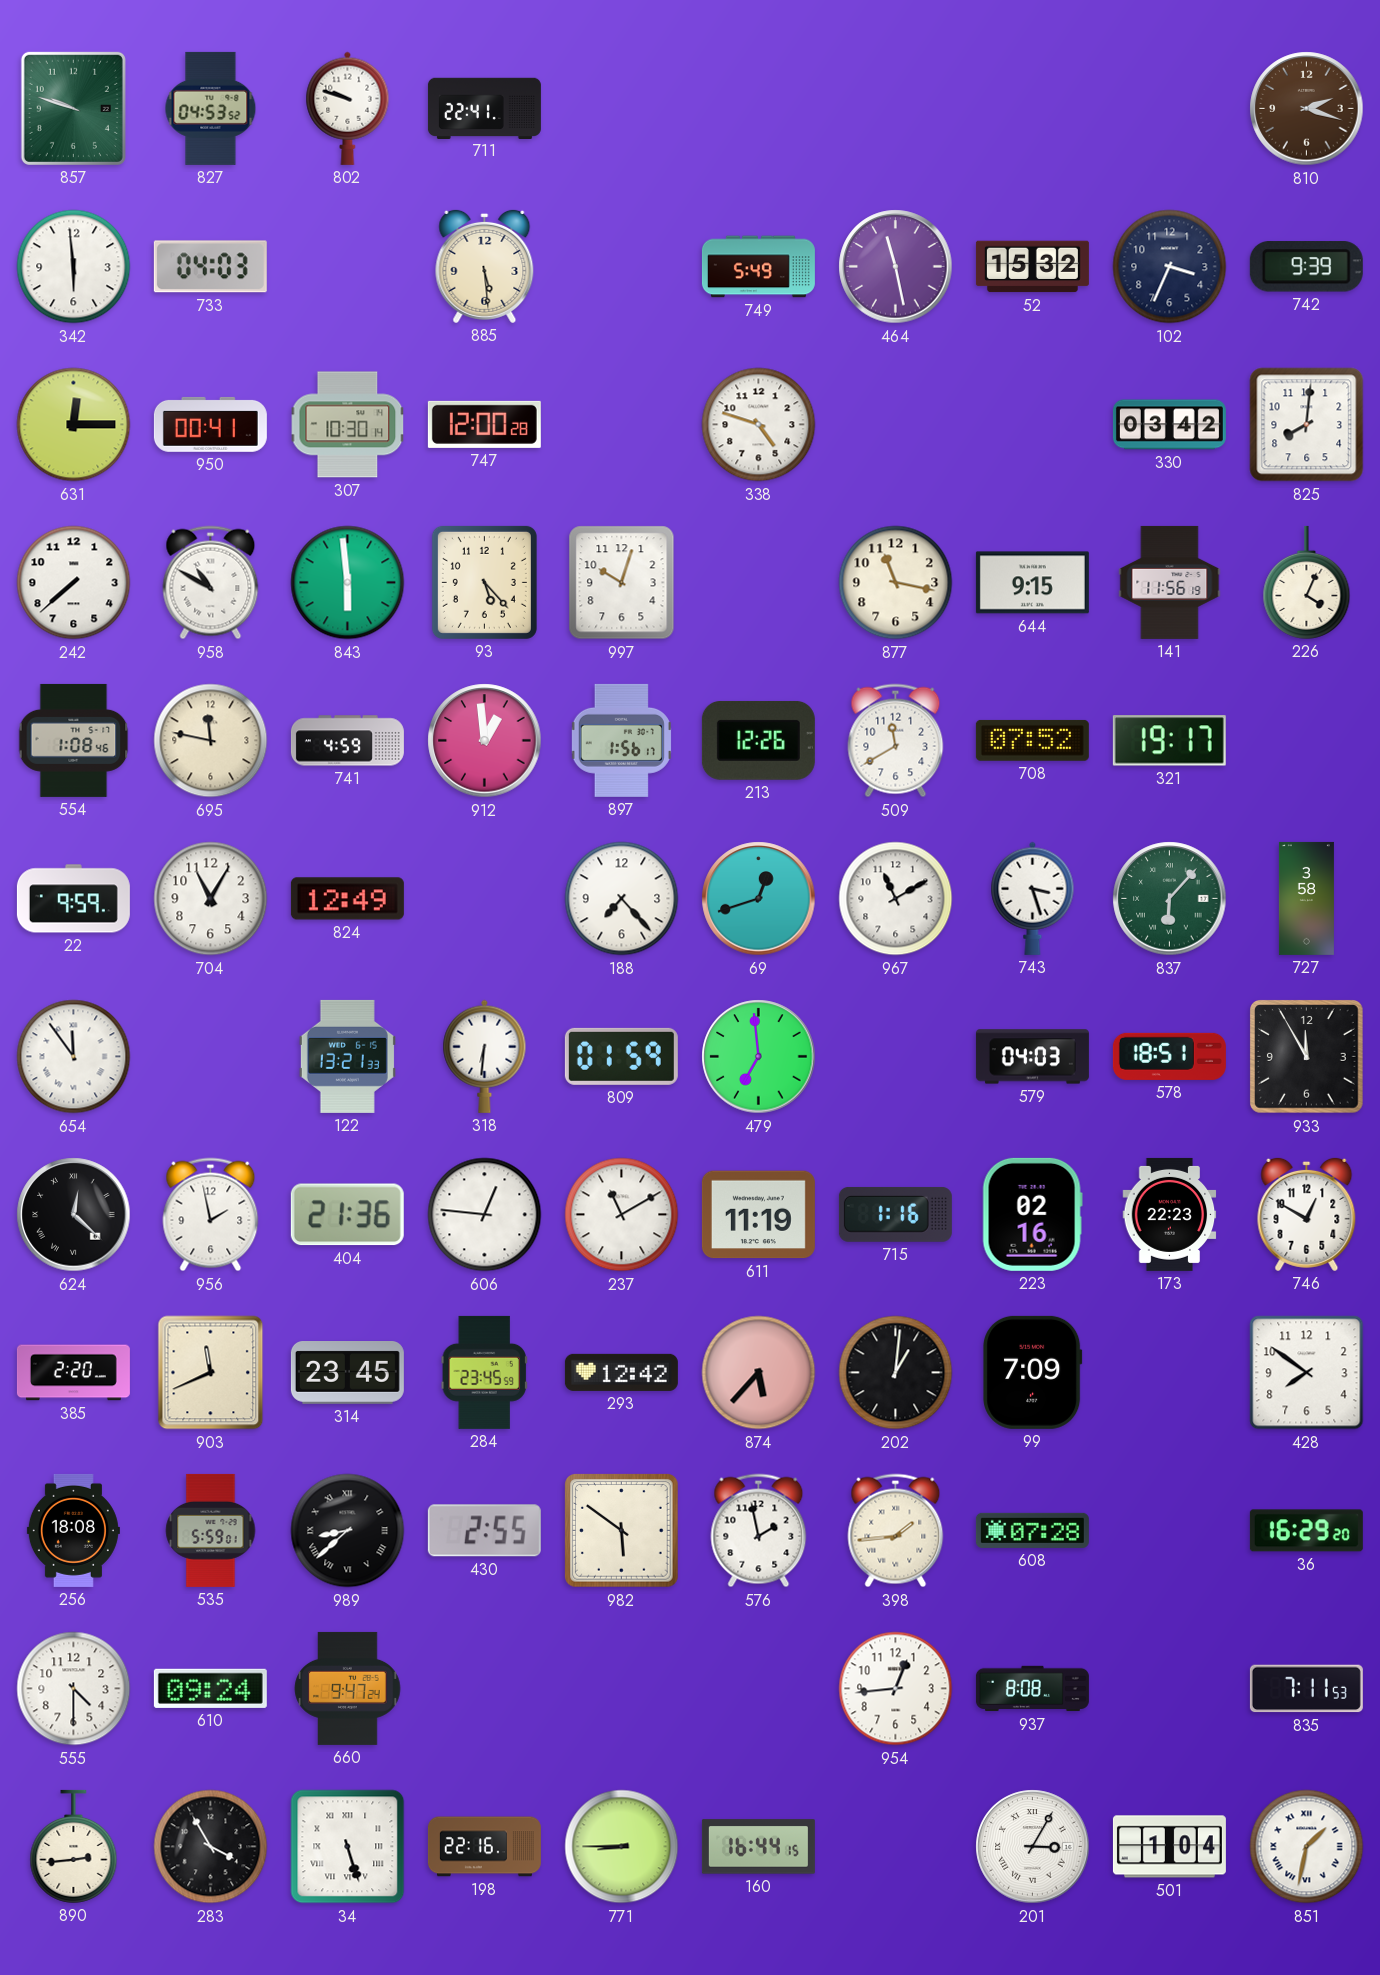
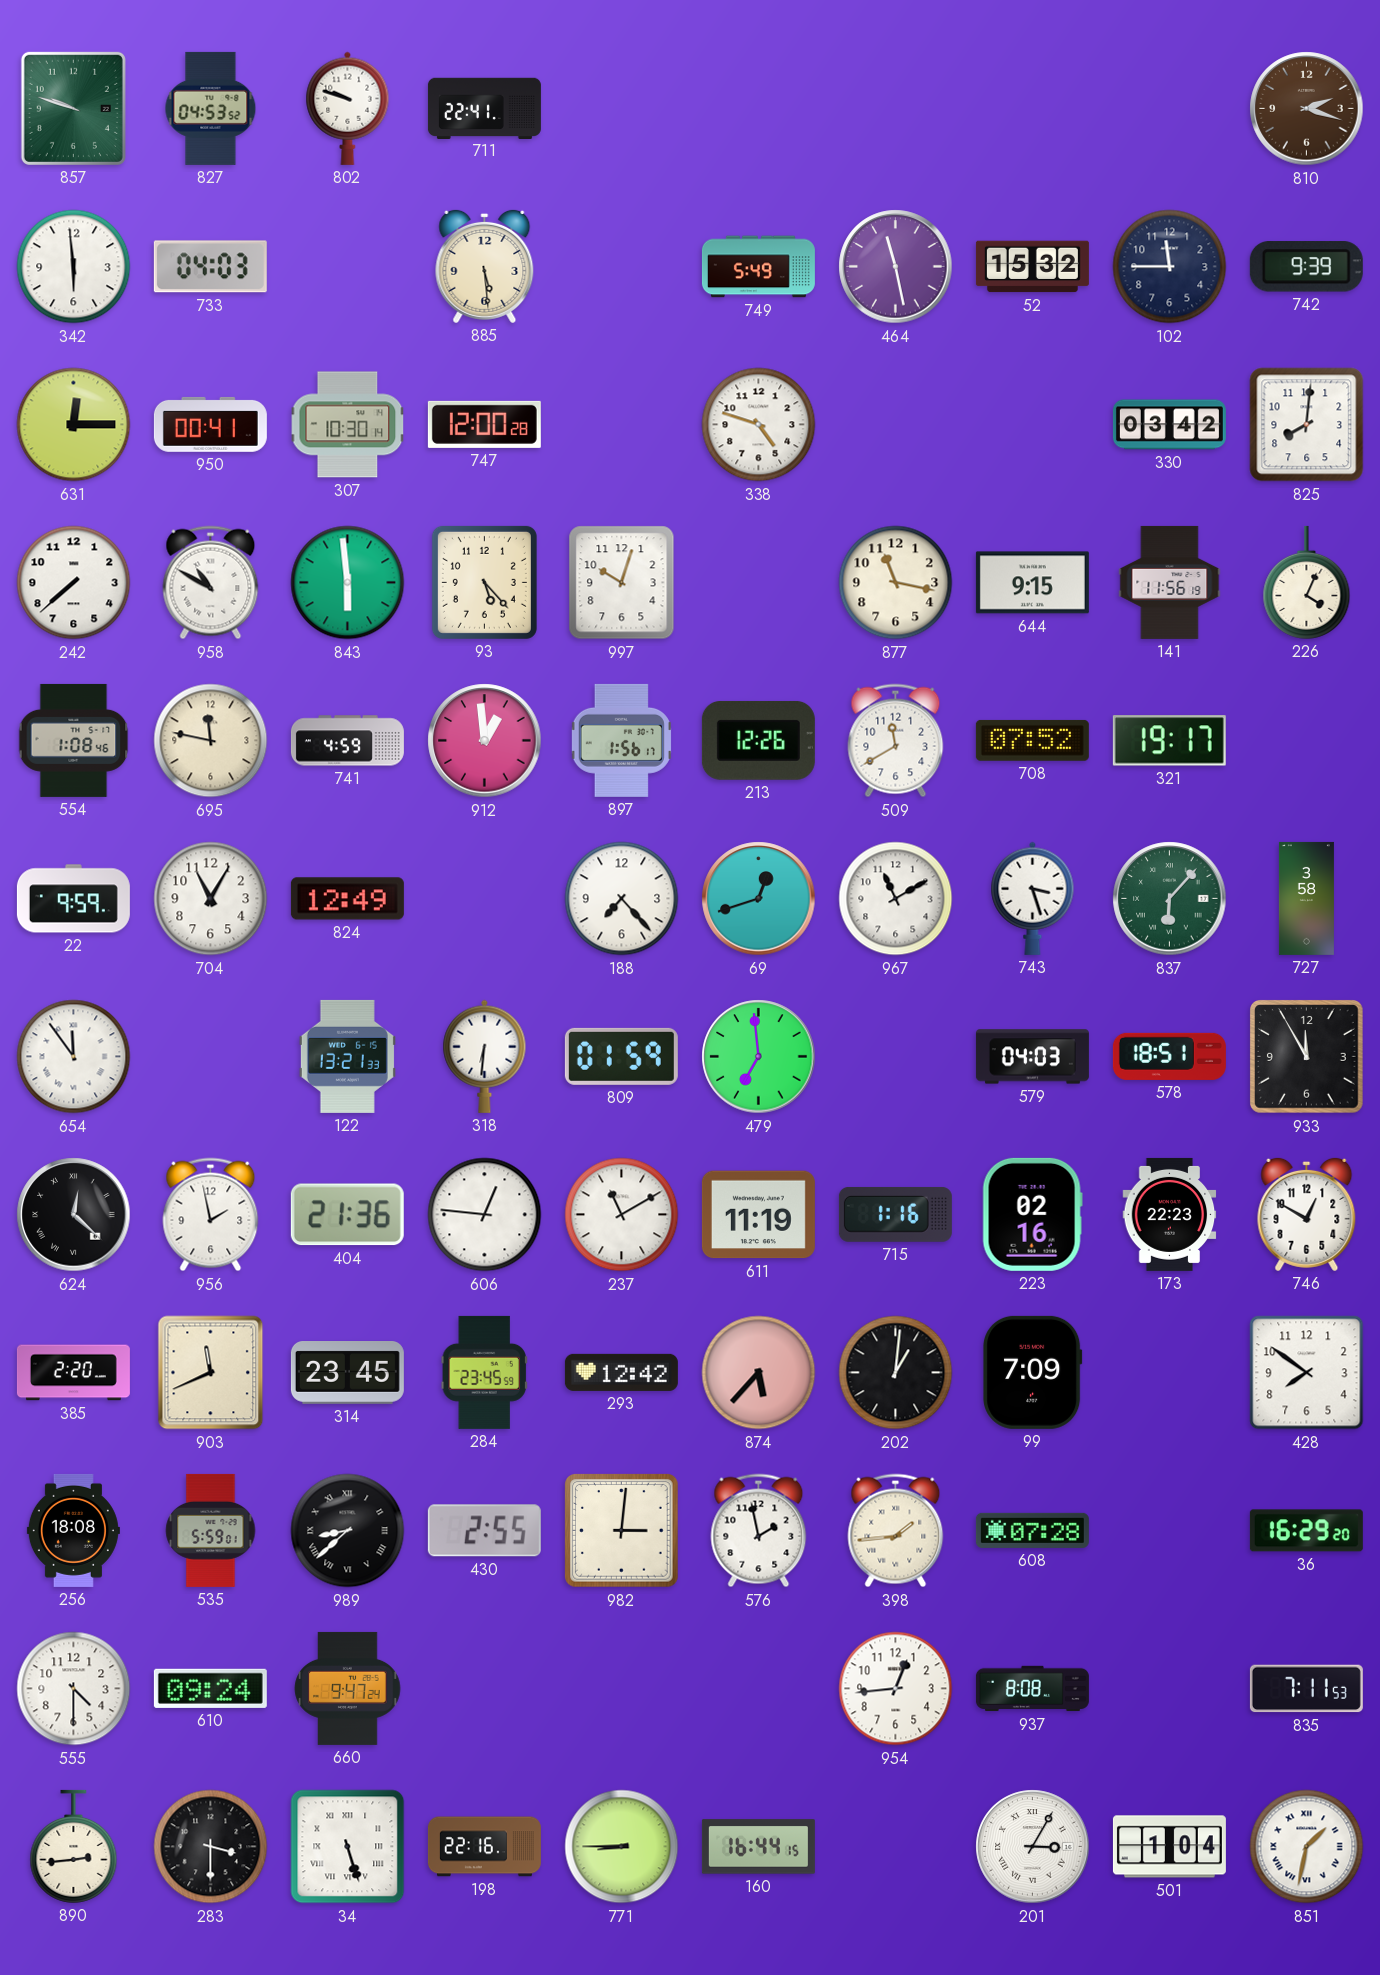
102: 3:34 -> 11:45 (1170, 267)
982: 5:51 -> 3:01 (622, 1531)
283: 3:55 -> 3:30 (211, 1847)
